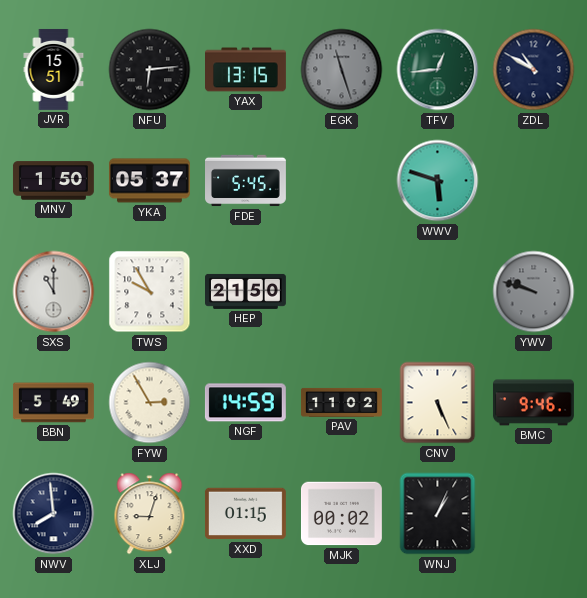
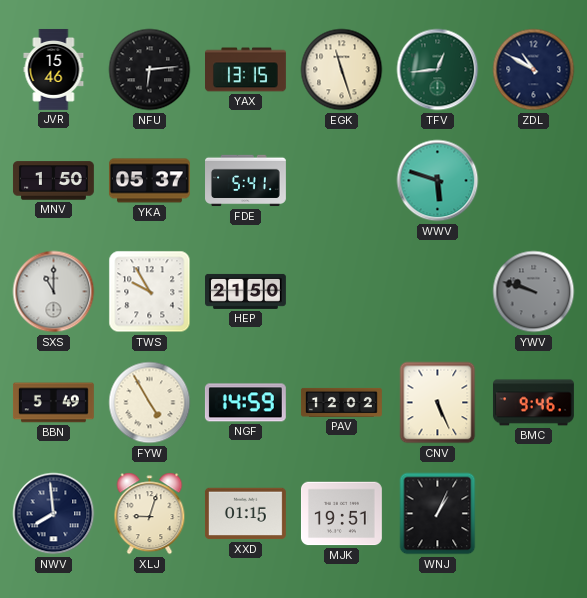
JVR: 15:51 -> 15:46 (54, 69)
EGK dial: grey -> cream (342, 70)
FDE: 5:45 -> 5:41 (246, 181)
FYW: 2:55 -> 4:55 (150, 403)
PAV: 11:02 -> 12:02 (341, 402)
MJK: 00:02 -> 19:51 (341, 514)
